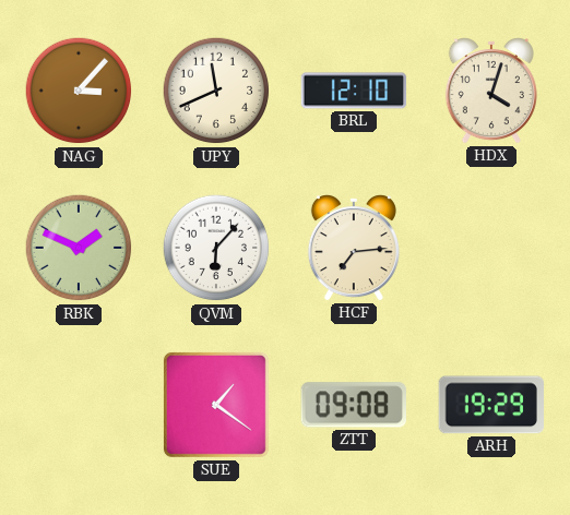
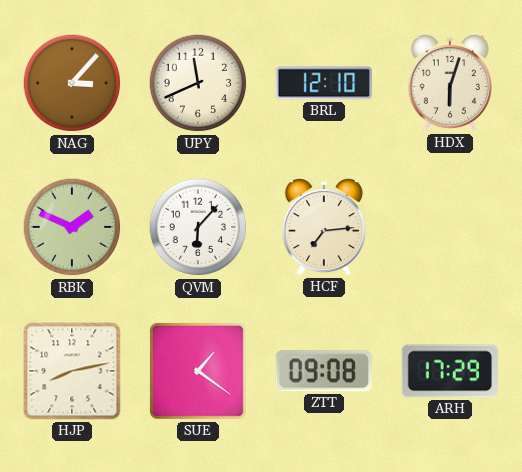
HDX: 4:03 -> 6:03 (450, 83)
HJP: none -> 8:13 (72, 371)
ARH: 19:29 -> 17:29 (449, 371)
